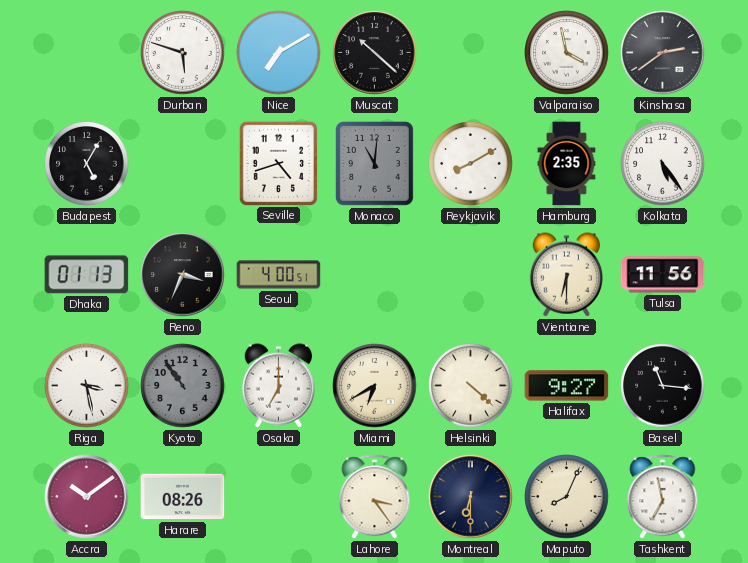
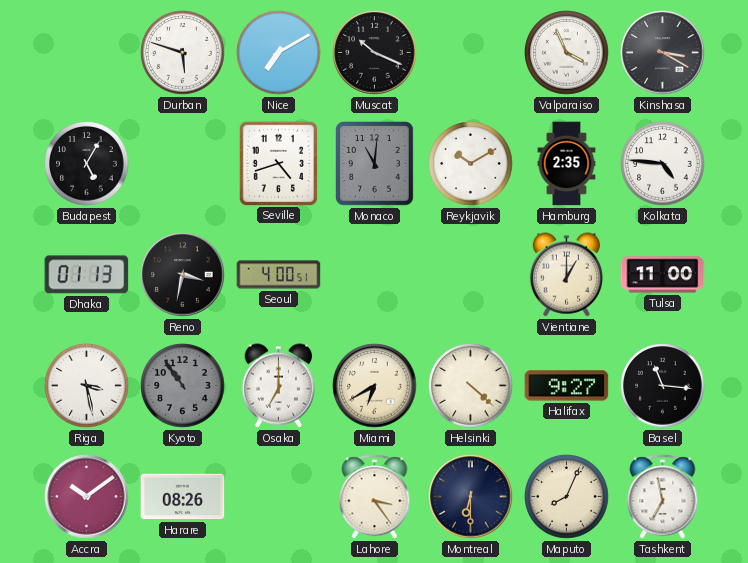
Muscat: 10:22 -> 10:19 (375, 53)
Valparaiso: 3:58 -> 3:56 (567, 53)
Kinshasa: 2:39 -> 3:20 (663, 53)
Reykjavik: 8:10 -> 10:10 (471, 164)
Kolkata: 5:24 -> 4:46 (663, 164)
Reno: 3:34 -> 3:32 (183, 275)
Vientiane: 6:30 -> 1:00 (566, 275)
Tulsa: 11:56 -> 11:00 (663, 275)
